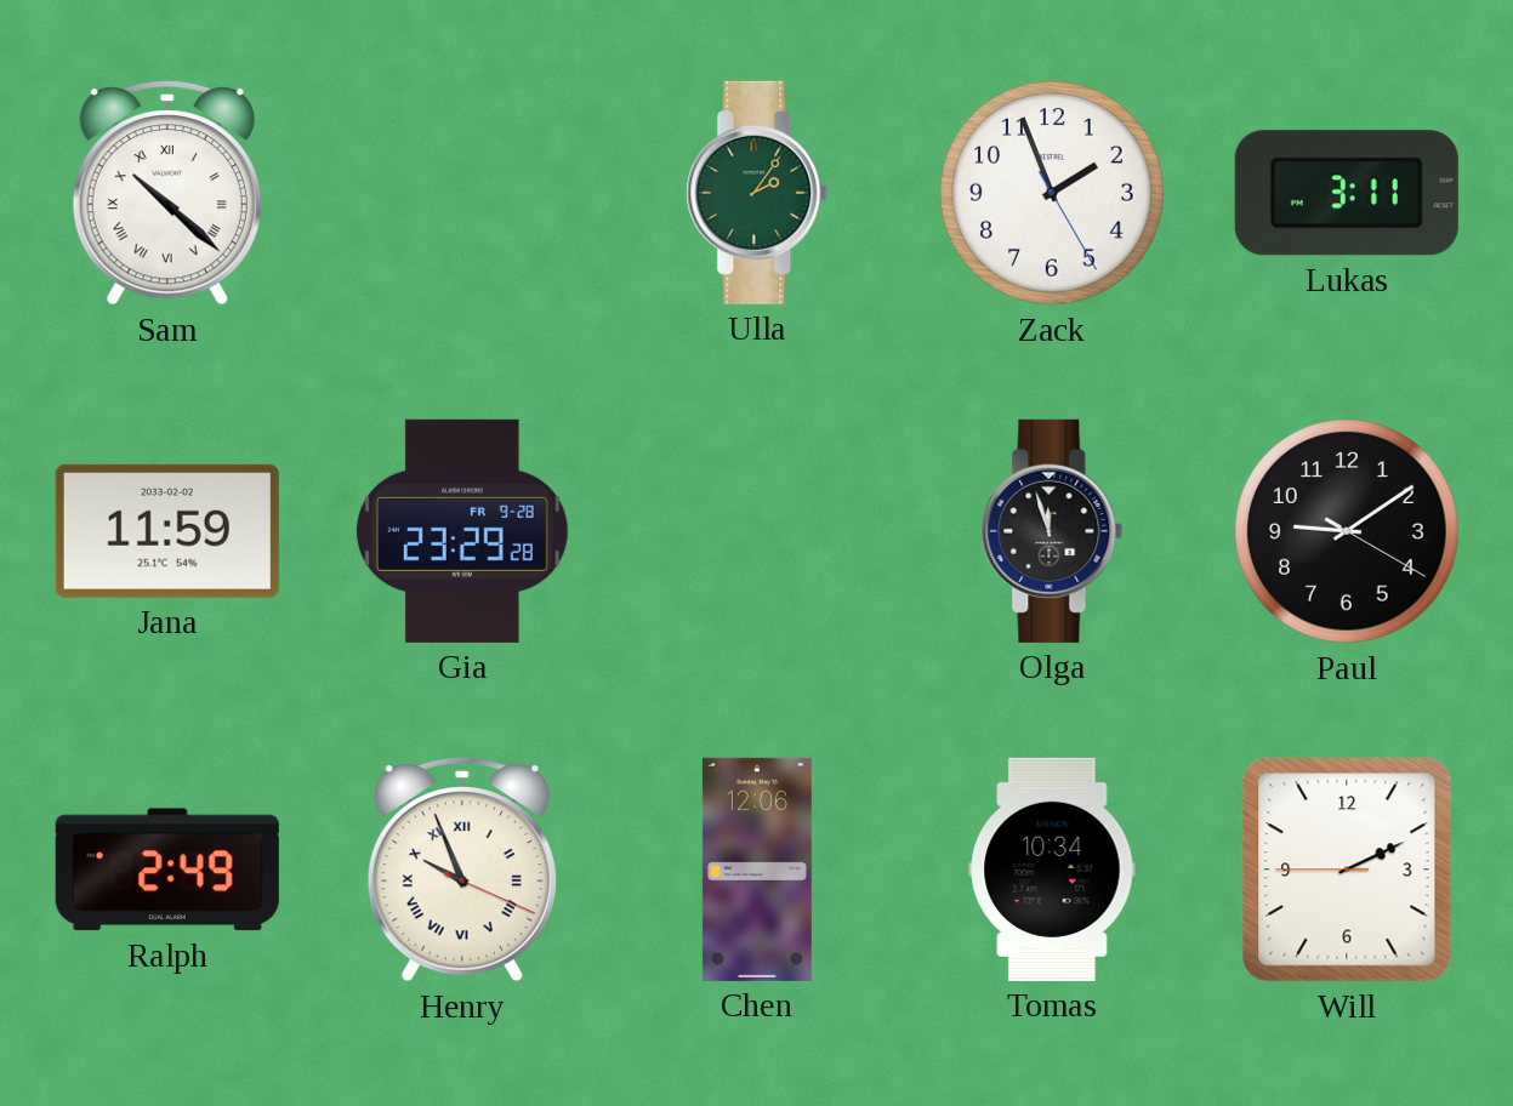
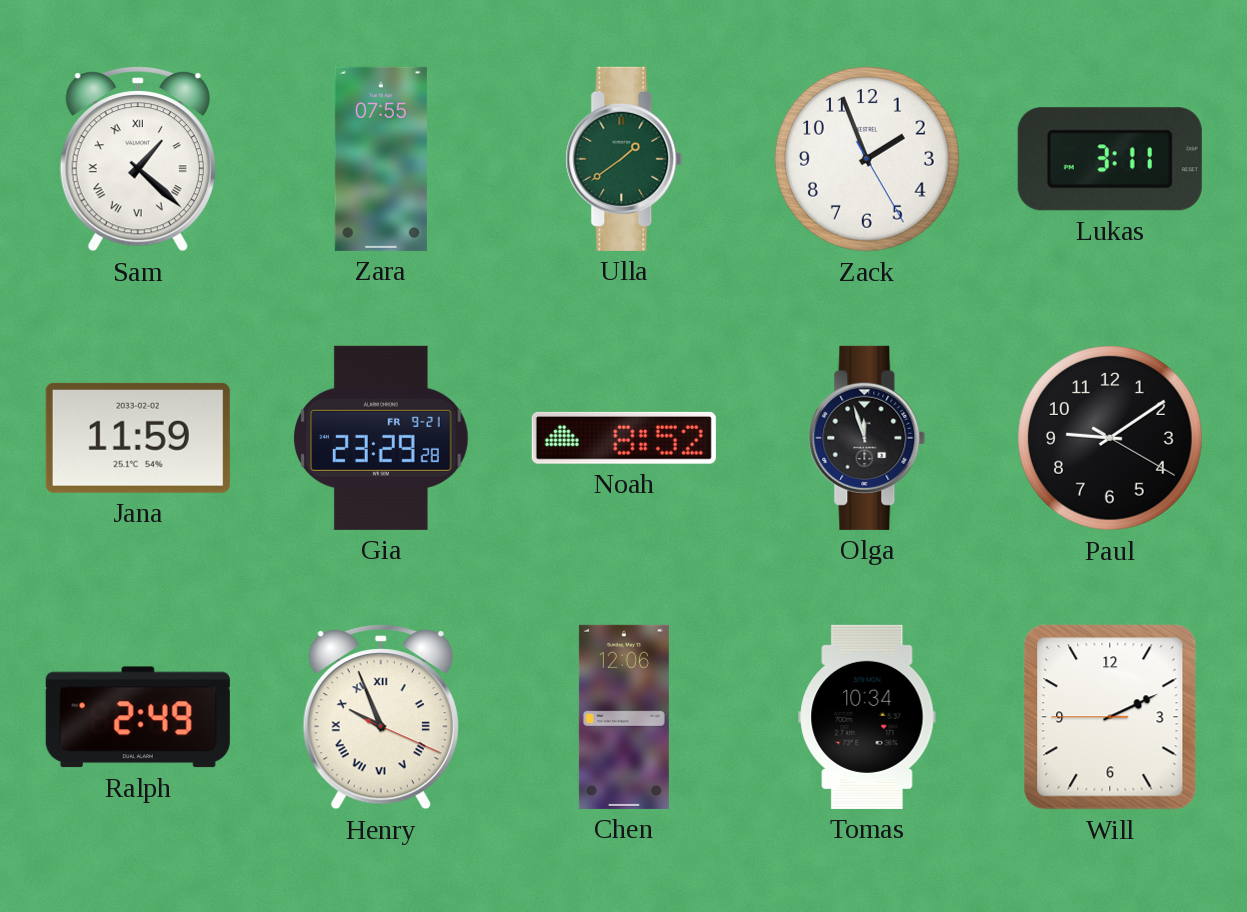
Sam: 10:22 -> 1:22 (138, 159)
Zara: none -> 07:55 (381, 159)
Ulla: 2:06 -> 1:39 (624, 159)
Gia date: FR 9-28 -> FR 9-21 (382, 438)
Noah: none -> 8:52 (624, 438)
